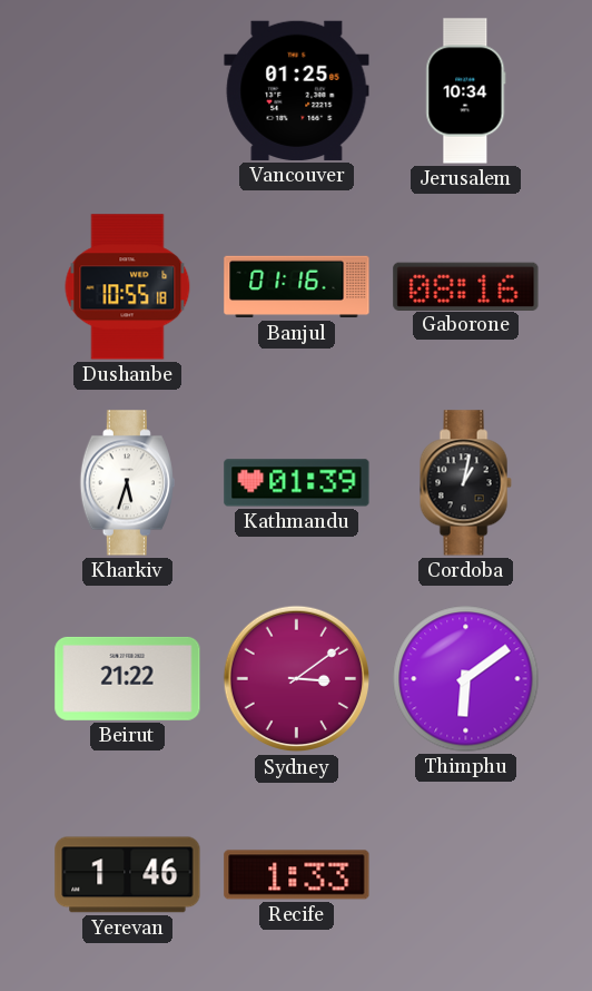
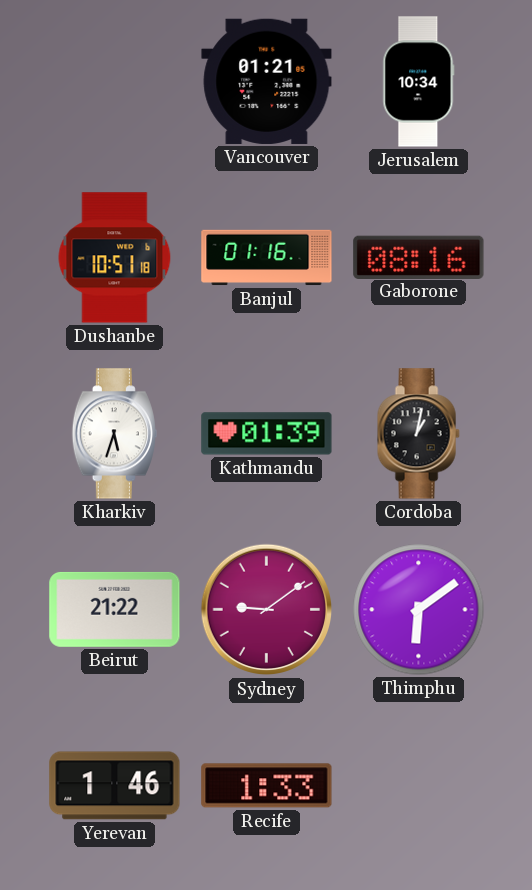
Vancouver: 01:25 -> 01:21 (267, 81)
Dushanbe: 10:55 -> 10:51 (115, 258)
Sydney: 3:09 -> 9:09 (267, 610)
